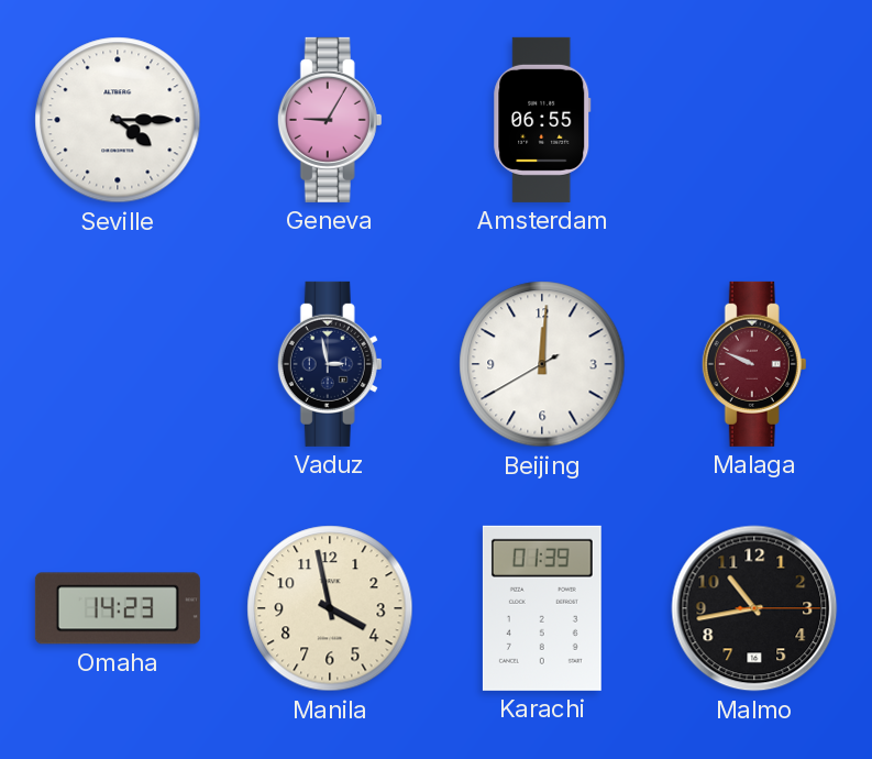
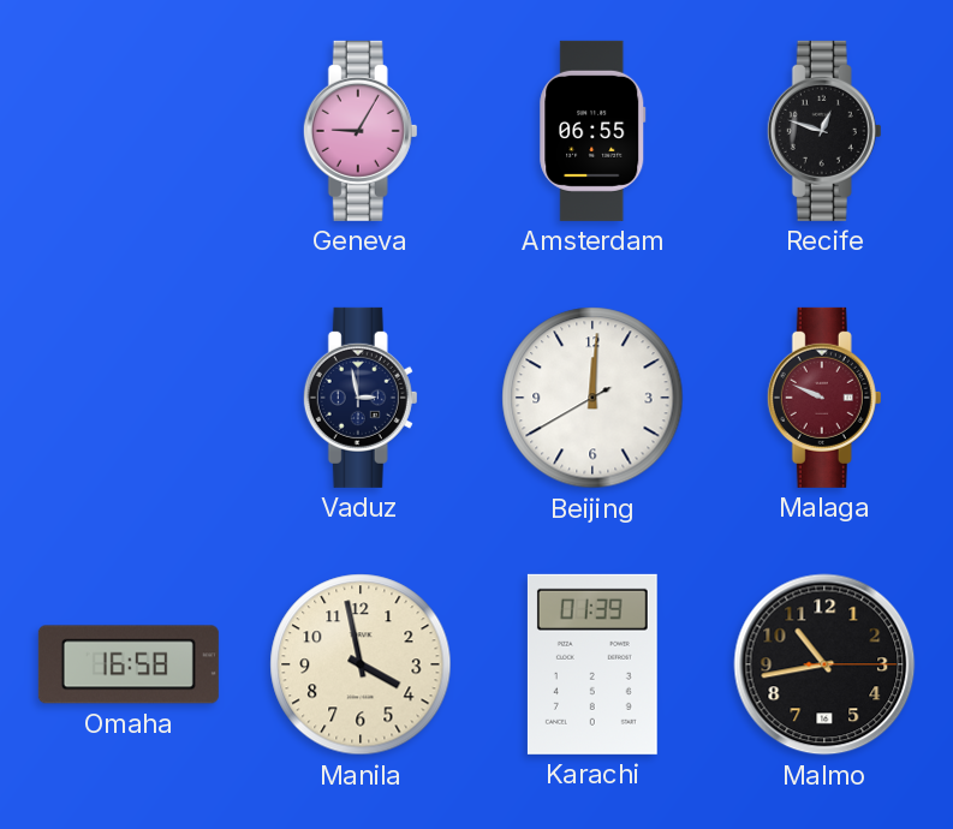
Seville: 4:15 -> none (118, 120)
Recife: none -> 12:48 (824, 131)
Omaha: 14:23 -> 16:58 (129, 664)
